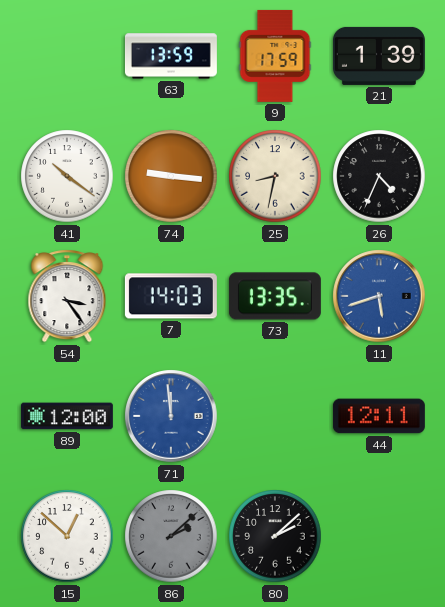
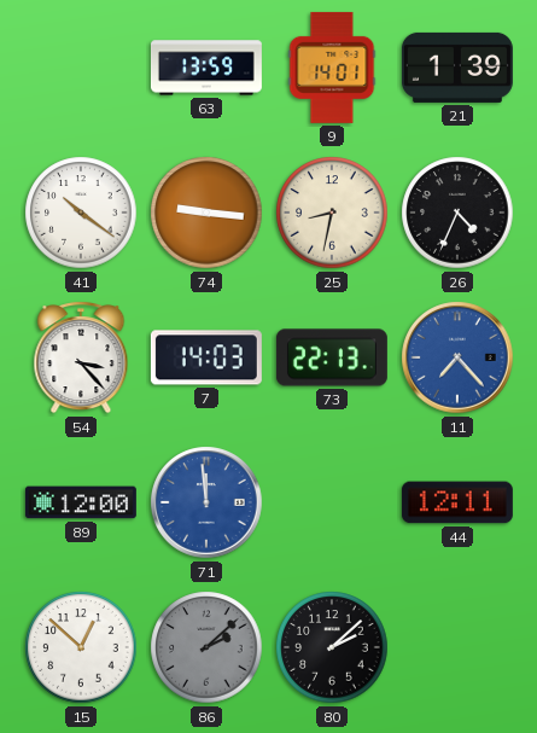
9: 17:59 -> 14:01 (332, 68)
54: 3:24 -> 3:23 (81, 357)
73: 13:35 -> 22:13 (332, 357)
11: 5:42 -> 7:23 (457, 357)
